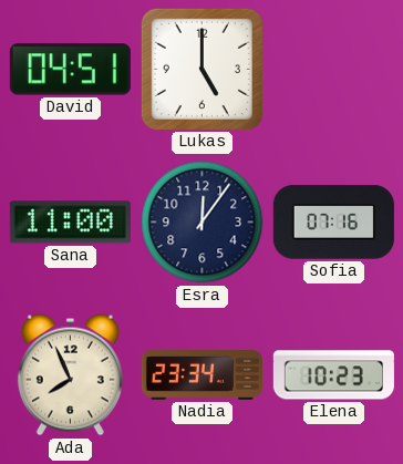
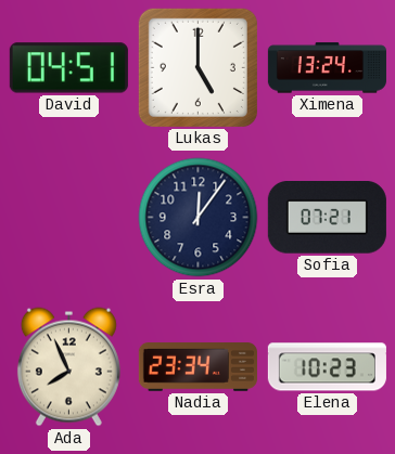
Ximena: none -> 13:24 (327, 68)
Sana: 11:00 -> none (70, 223)
Sofia: 07:16 -> 07:21 (327, 218)
